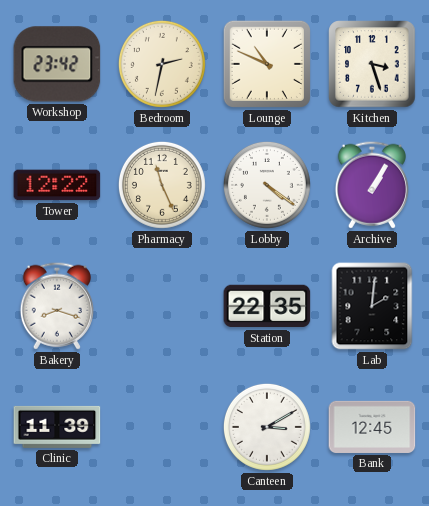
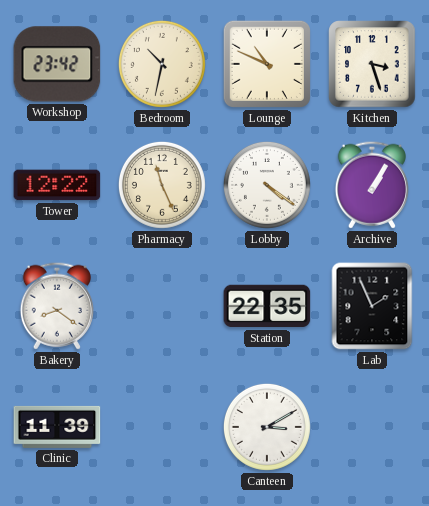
Bedroom: 2:32 -> 10:32 (162, 64)
Bakery: 8:18 -> 8:21 (57, 306)
Lab: 2:01 -> 1:56 (372, 306)
Bank: 12:45 -> none (372, 427)
